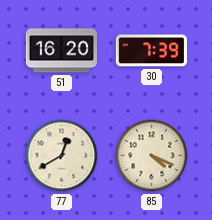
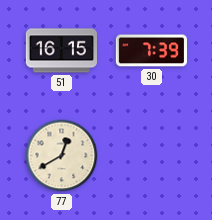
51: 16:20 -> 16:15 (61, 51)
85: 4:19 -> none (152, 156)
